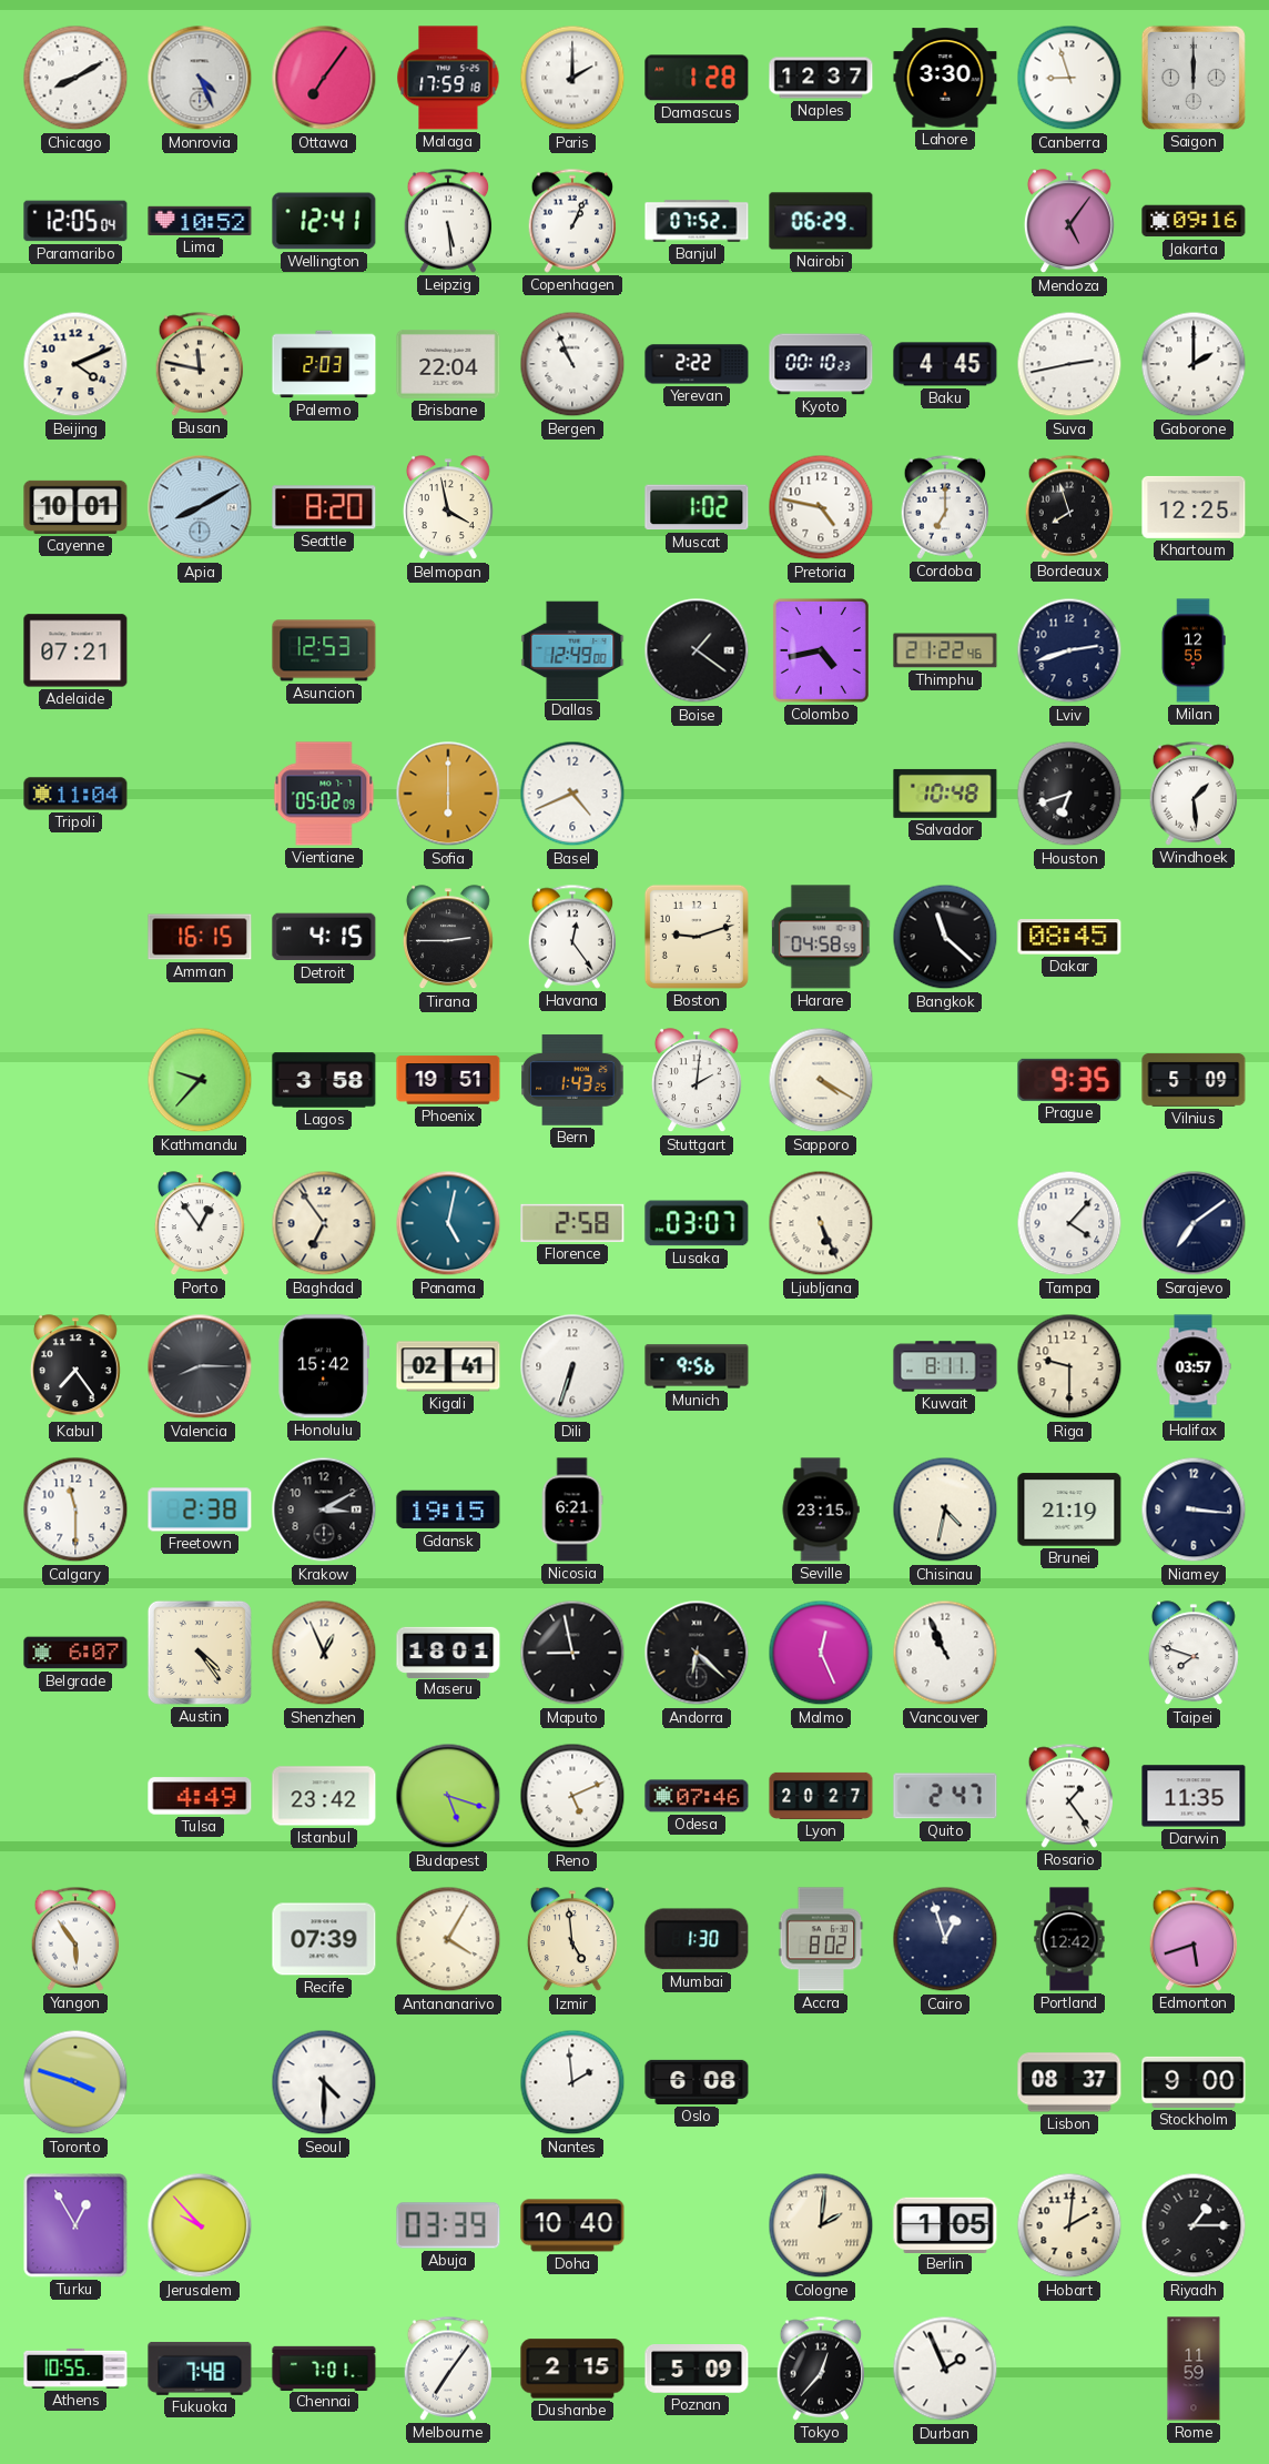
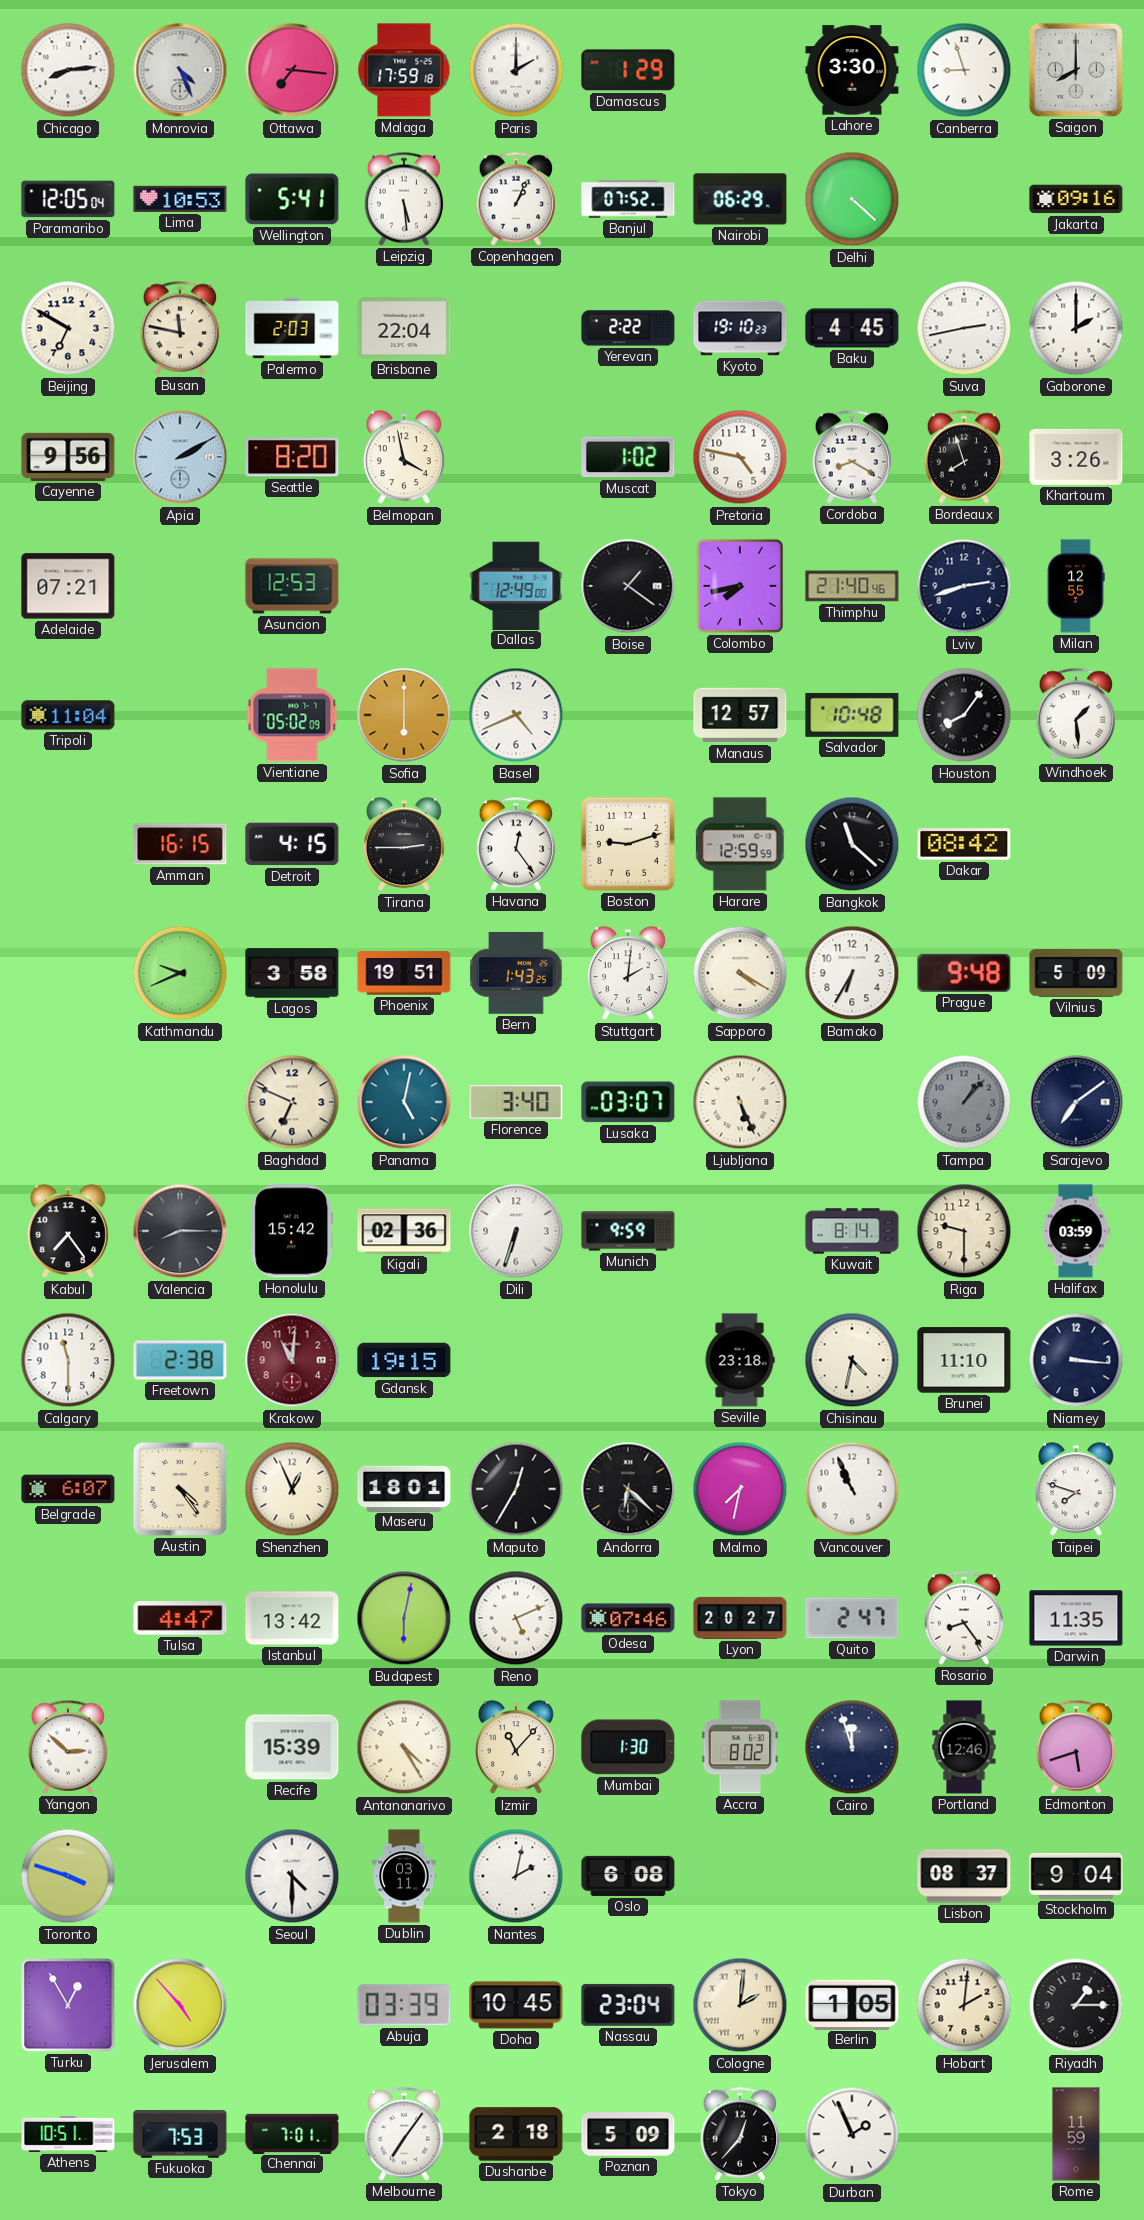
Chicago: 8:10 -> 8:14 (68, 70)
Ottawa: 7:06 -> 7:16 (292, 70)
Damascus: 1:28 -> 1:29 (628, 70)
Naples: 12:37 -> none (821, 78)
Saigon: 12:00 -> 8:00 (1076, 70)
Lima: 10:52 -> 10:53 (180, 199)
Wellington: 12:41 -> 5:41 (292, 199)
Delhi: none -> 4:22 (852, 199)
Mendoza: 5:06 -> none (1069, 222)
Beijing: 4:11 -> 6:50 (68, 328)
Bergen: 10:56 -> none (572, 364)
Kyoto: 00:10 -> 19:10 (740, 328)
Cayenne: 10:01 -> 9:56 (68, 457)
Apia: 8:10 -> 2:10 (180, 457)
Cordoba: 7:00 -> 8:20 (852, 457)
Khartoum: 12:25 -> 3:26 (1076, 457)
Colombo: 4:43 -> 7:43 (740, 586)
Thimphu: 21:22 -> 21:40 (852, 586)
Manaus: none -> 12:57 (740, 715)
Houston: 6:42 -> 8:06 (964, 715)
Harare: 04:58 -> 12:59 (740, 844)
Dakar: 08:45 -> 08:42 (964, 844)
Kathmandu: 9:37 -> 9:41 (180, 973)
Bamako: none -> 6:35 (852, 973)
Prague: 9:35 -> 9:48 (964, 973)
Porto: 12:54 -> none (200, 1224)
Baghdad: 6:54 -> 6:49 (292, 1102)
Florence: 2:58 -> 3:40 (516, 1102)
Tampa: 4:07 -> 1:07 (964, 1102)
Tampa dial: white -> grey (964, 1102)
Kigali: 02:41 -> 02:36 (404, 1231)
Munich: 9:56 -> 9:59 (628, 1231)
Kuwait: 8:11 -> 8:14 (852, 1231)
Halifax: 03:57 -> 03:59 (1076, 1231)
Krakow: 3:10 -> 11:01 (292, 1360)
Krakow dial: black -> burgundy (292, 1360)
Nicosia: 6:21 -> none (572, 1509)
Seville: 23:15 -> 23:18 (740, 1360)
Brunei: 21:19 -> 11:10 (964, 1360)
Maputo: 8:58 -> 12:35 (516, 1489)
Malmo: 12:26 -> 7:32 (740, 1489)
Tulsa: 4:49 -> 4:47 (180, 1618)
Istanbul: 23:42 -> 13:42 (292, 1618)
Budapest: 5:18 -> 6:02 (404, 1618)
Rosario: 1:24 -> 8:24 (964, 1618)
Yangon: 5:54 -> 2:52 (68, 1747)
Recife: 07:39 -> 15:39 (292, 1747)
Antananarivo: 4:05 -> 4:25 (404, 1747)
Izmir: 4:59 -> 11:07 (516, 1748)
Cairo: 12:57 -> 11:57 (852, 1747)
Portland: 12:42 -> 12:46 (964, 1747)
Dublin: none -> 03:11 (404, 1876)
Nantes: 1:59 -> 2:02 (516, 1876)
Stockholm: 9:00 -> 9:04 (1076, 1876)
Jerusalem: 9:53 -> 4:53 (180, 2005)
Doha: 10:40 -> 10:45 (516, 2005)
Nassau: none -> 23:04 (628, 2005)
Athens: 10:55 -> 10:51 (68, 2134)
Fukuoka: 7:48 -> 7:53 (180, 2134)
Dushanbe: 2:15 -> 2:18 (516, 2134)
